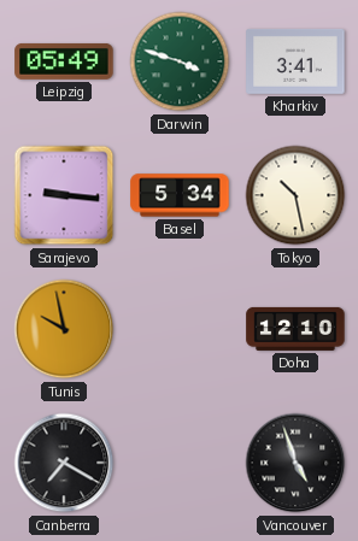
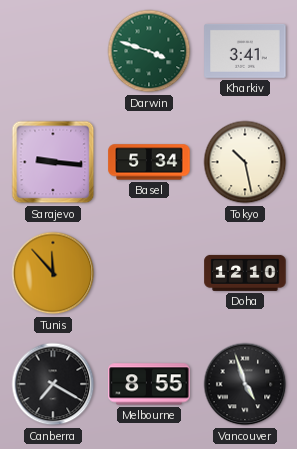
Leipzig: 05:49 -> none (64, 61)
Tunis: 9:58 -> 11:53 (53, 273)
Melbourne: none -> 8:55 (149, 384)
